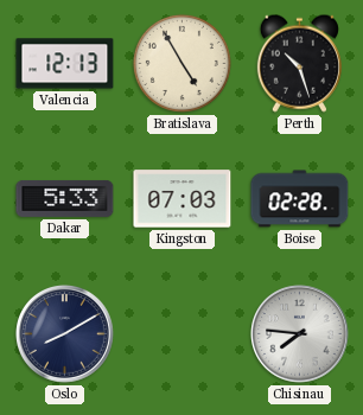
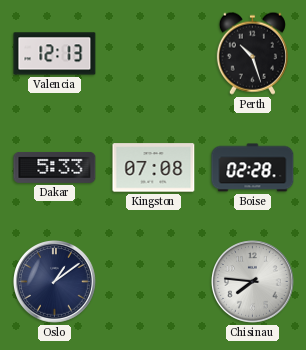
Bratislava: 4:55 -> none (181, 63)
Kingston: 07:03 -> 07:08 (154, 168)
Oslo: 8:10 -> 1:09 (55, 282)
